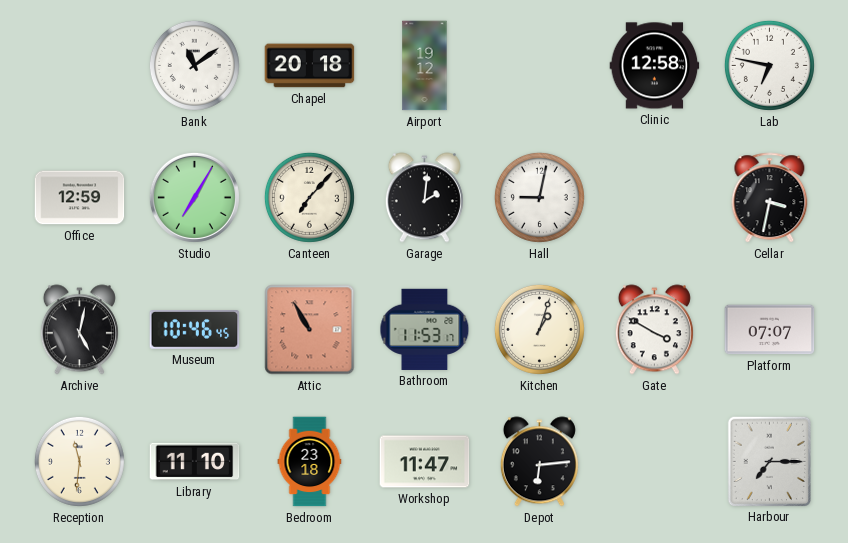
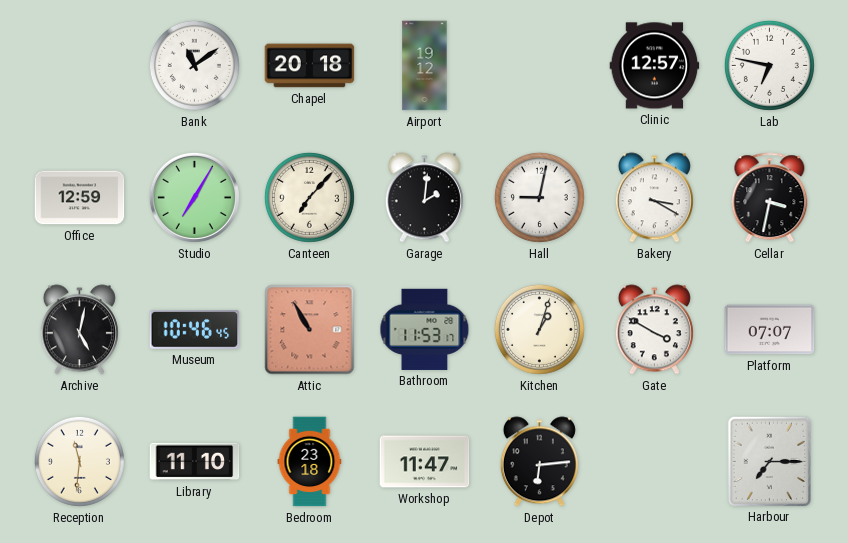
Clinic: 12:58 -> 12:57 (655, 66)
Bakery: none -> 3:20 (654, 198)
